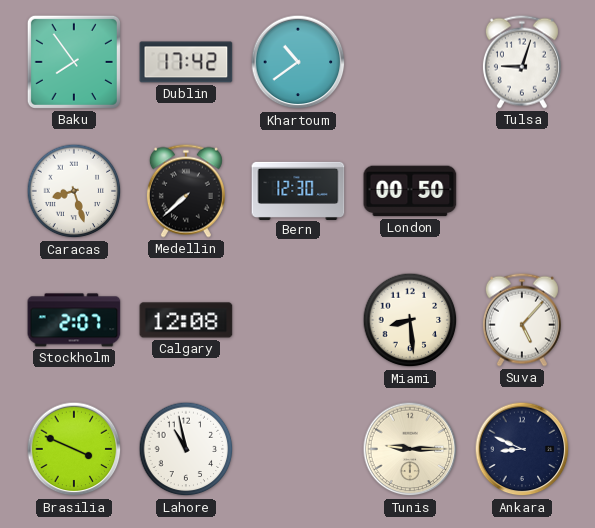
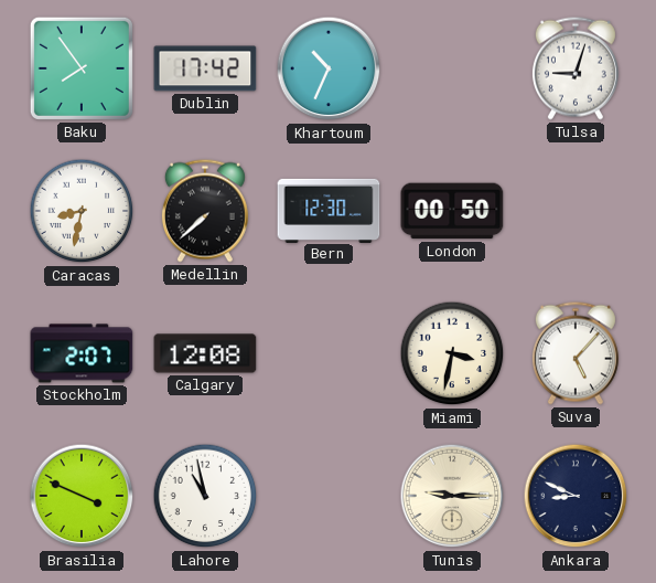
Khartoum: 10:39 -> 10:34 (329, 68)
Caracas: 8:27 -> 8:32 (82, 211)
Miami: 8:29 -> 3:32 (452, 353)
